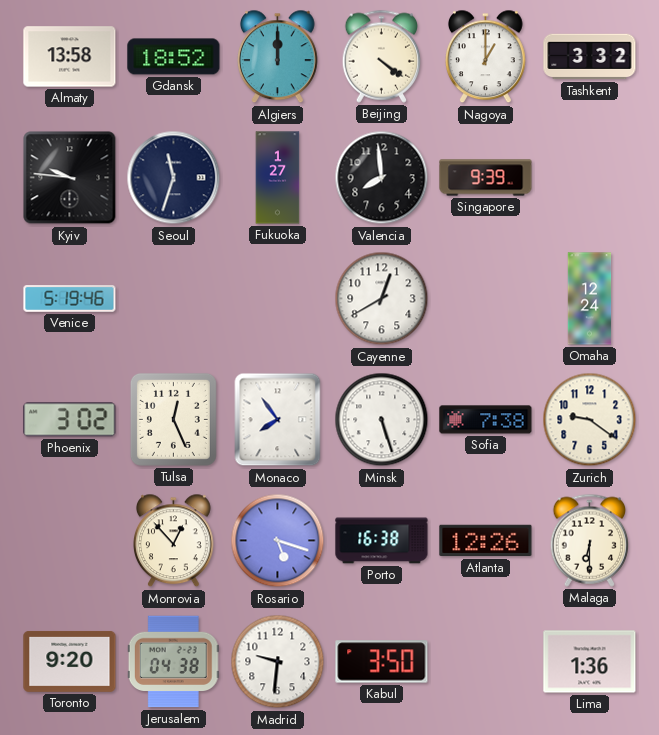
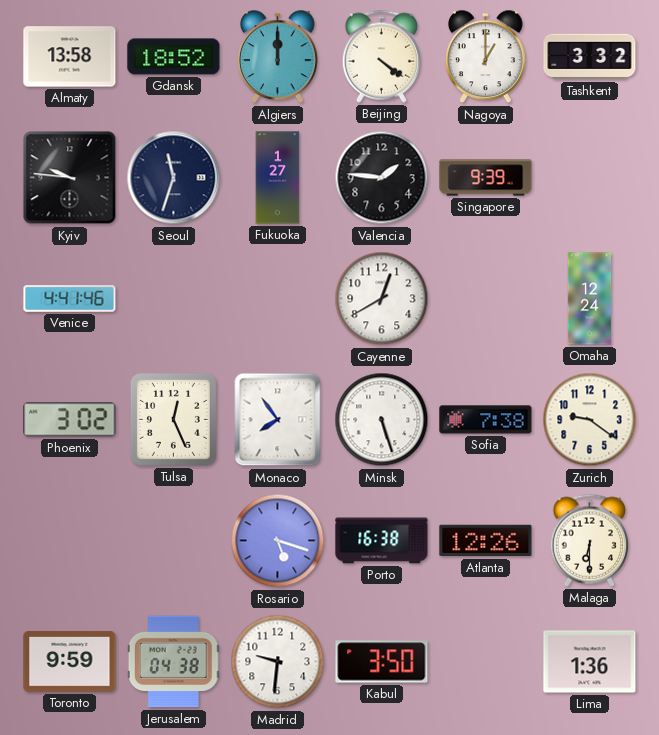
Valencia: 7:59 -> 1:46 (382, 178)
Venice: 5:19 -> 4:41 (70, 299)
Monrovia: 12:53 -> none (174, 541)
Toronto: 9:20 -> 9:59 (70, 661)
